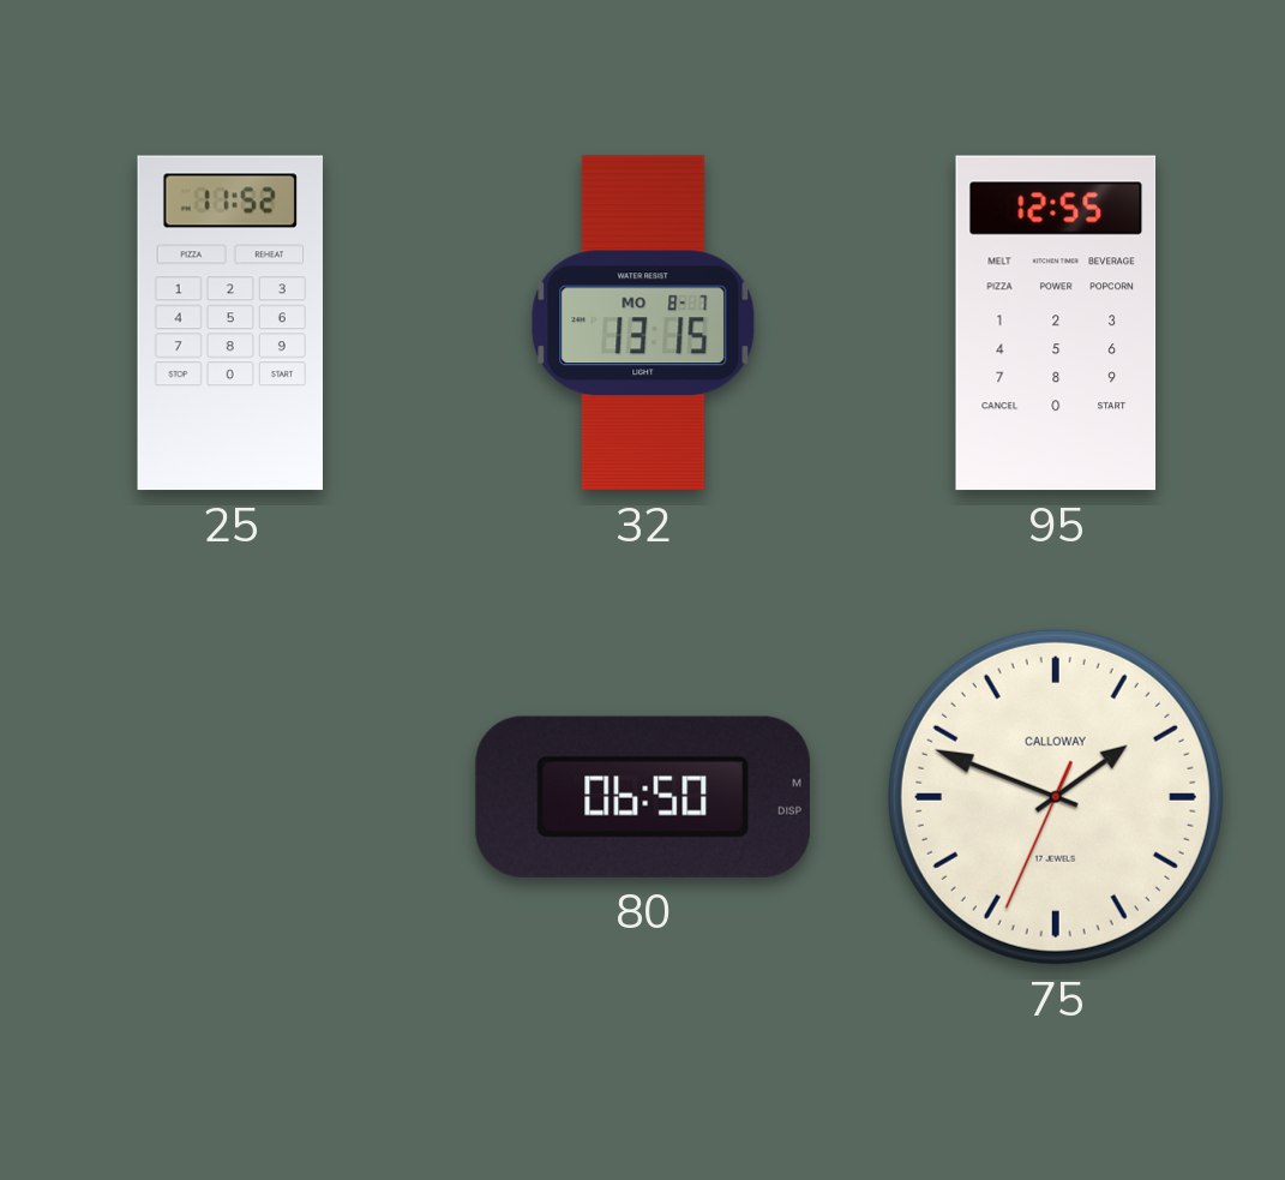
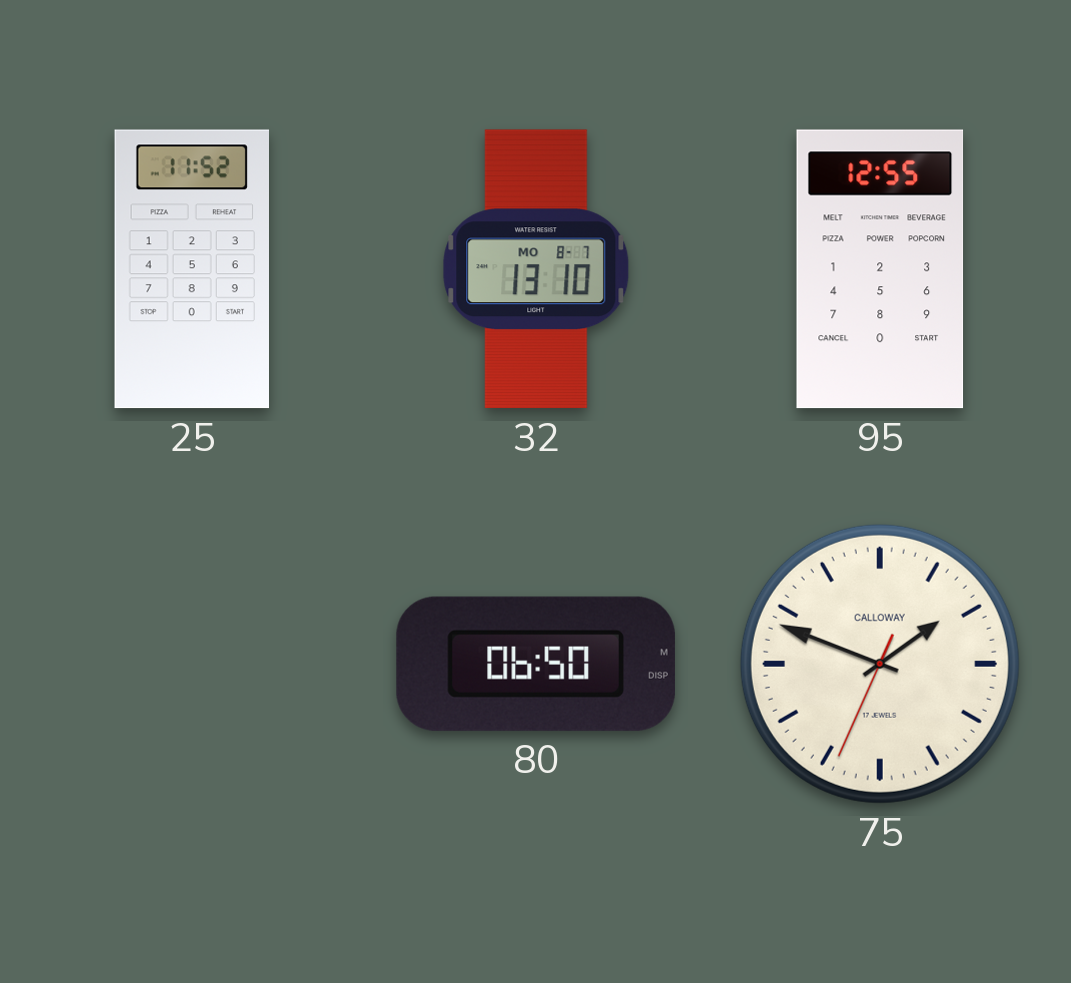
32: 13:15 -> 13:10 (536, 269)
